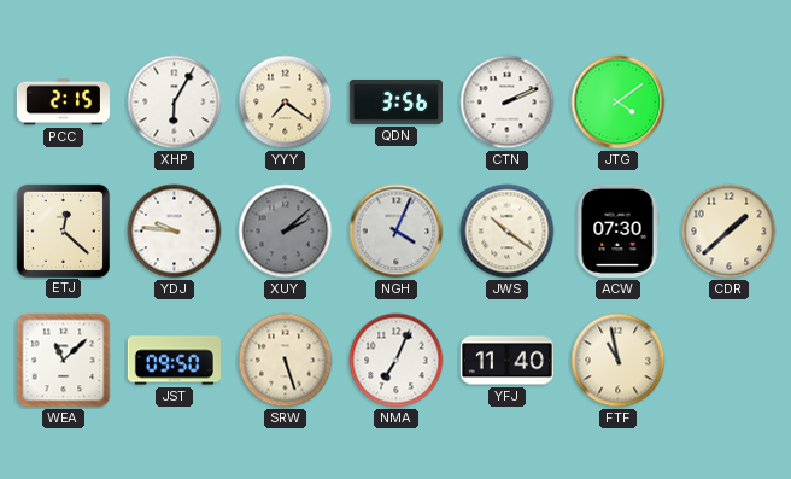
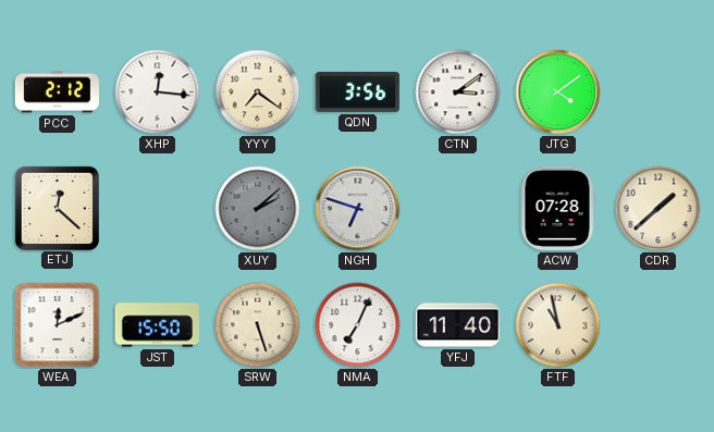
PCC: 2:15 -> 2:12 (57, 92)
XHP: 6:05 -> 12:16 (158, 92)
CTN: 2:11 -> 3:09 (458, 92)
YDJ: 9:46 -> none (175, 232)
NGH: 4:04 -> 6:48 (358, 209)
JWS: 10:21 -> none (508, 232)
ACW: 07:30 -> 07:28 (557, 208)
WEA: 11:08 -> 12:11 (58, 325)
JST: 09:50 -> 15:50 (157, 325)
